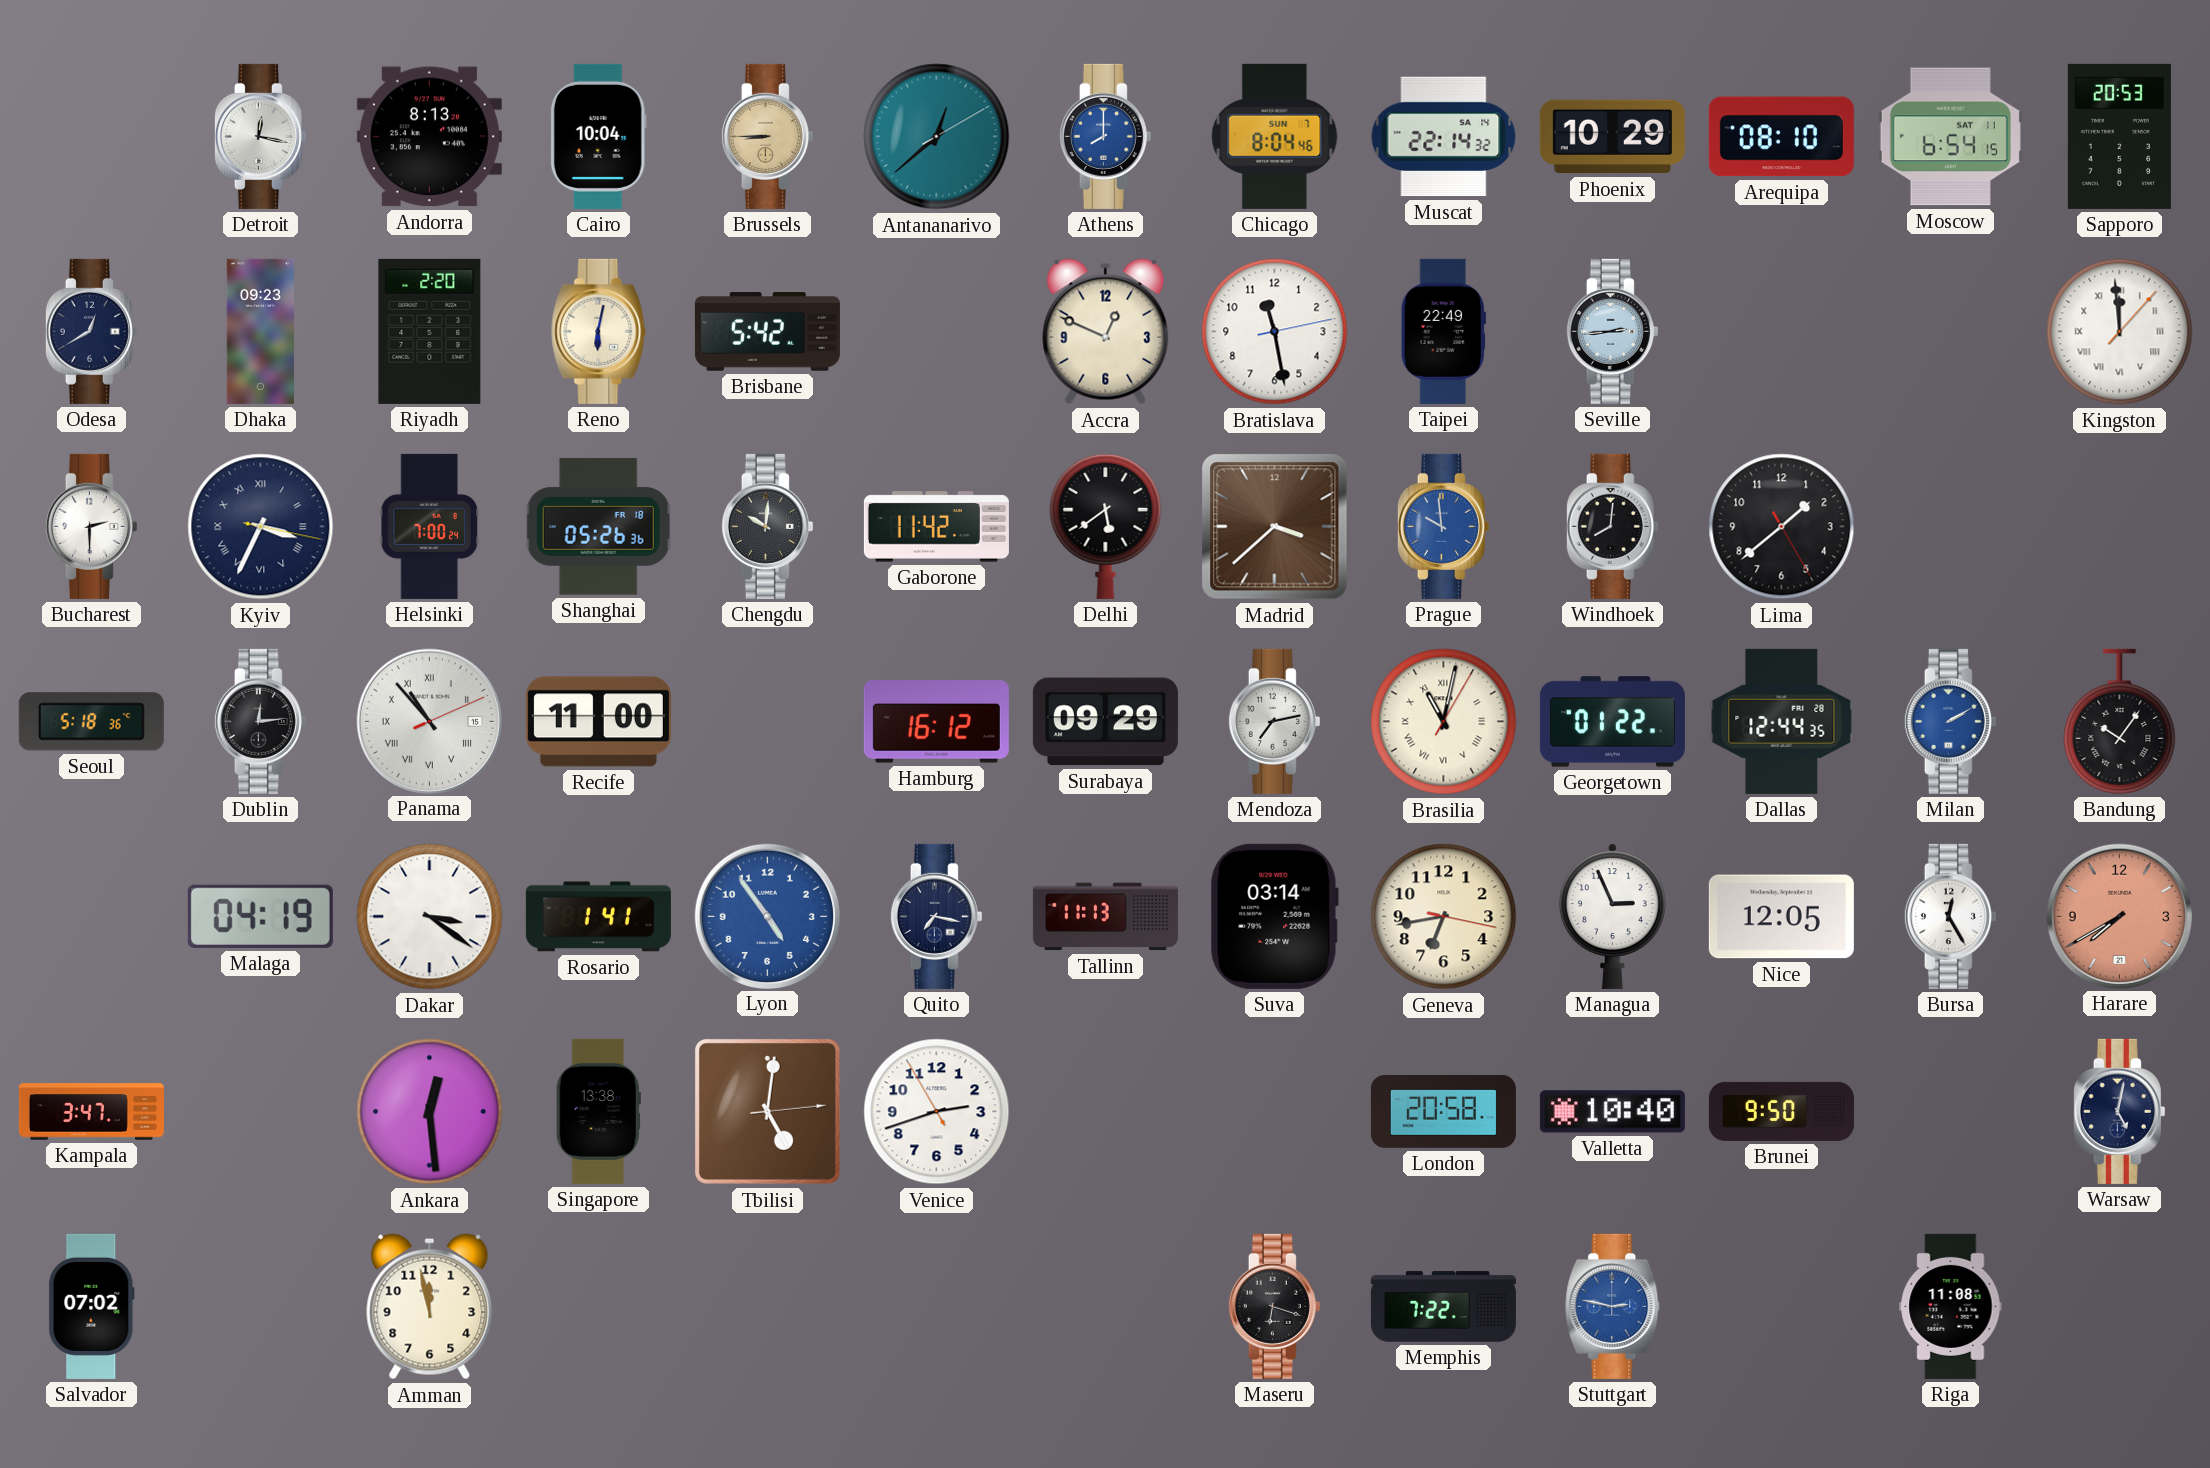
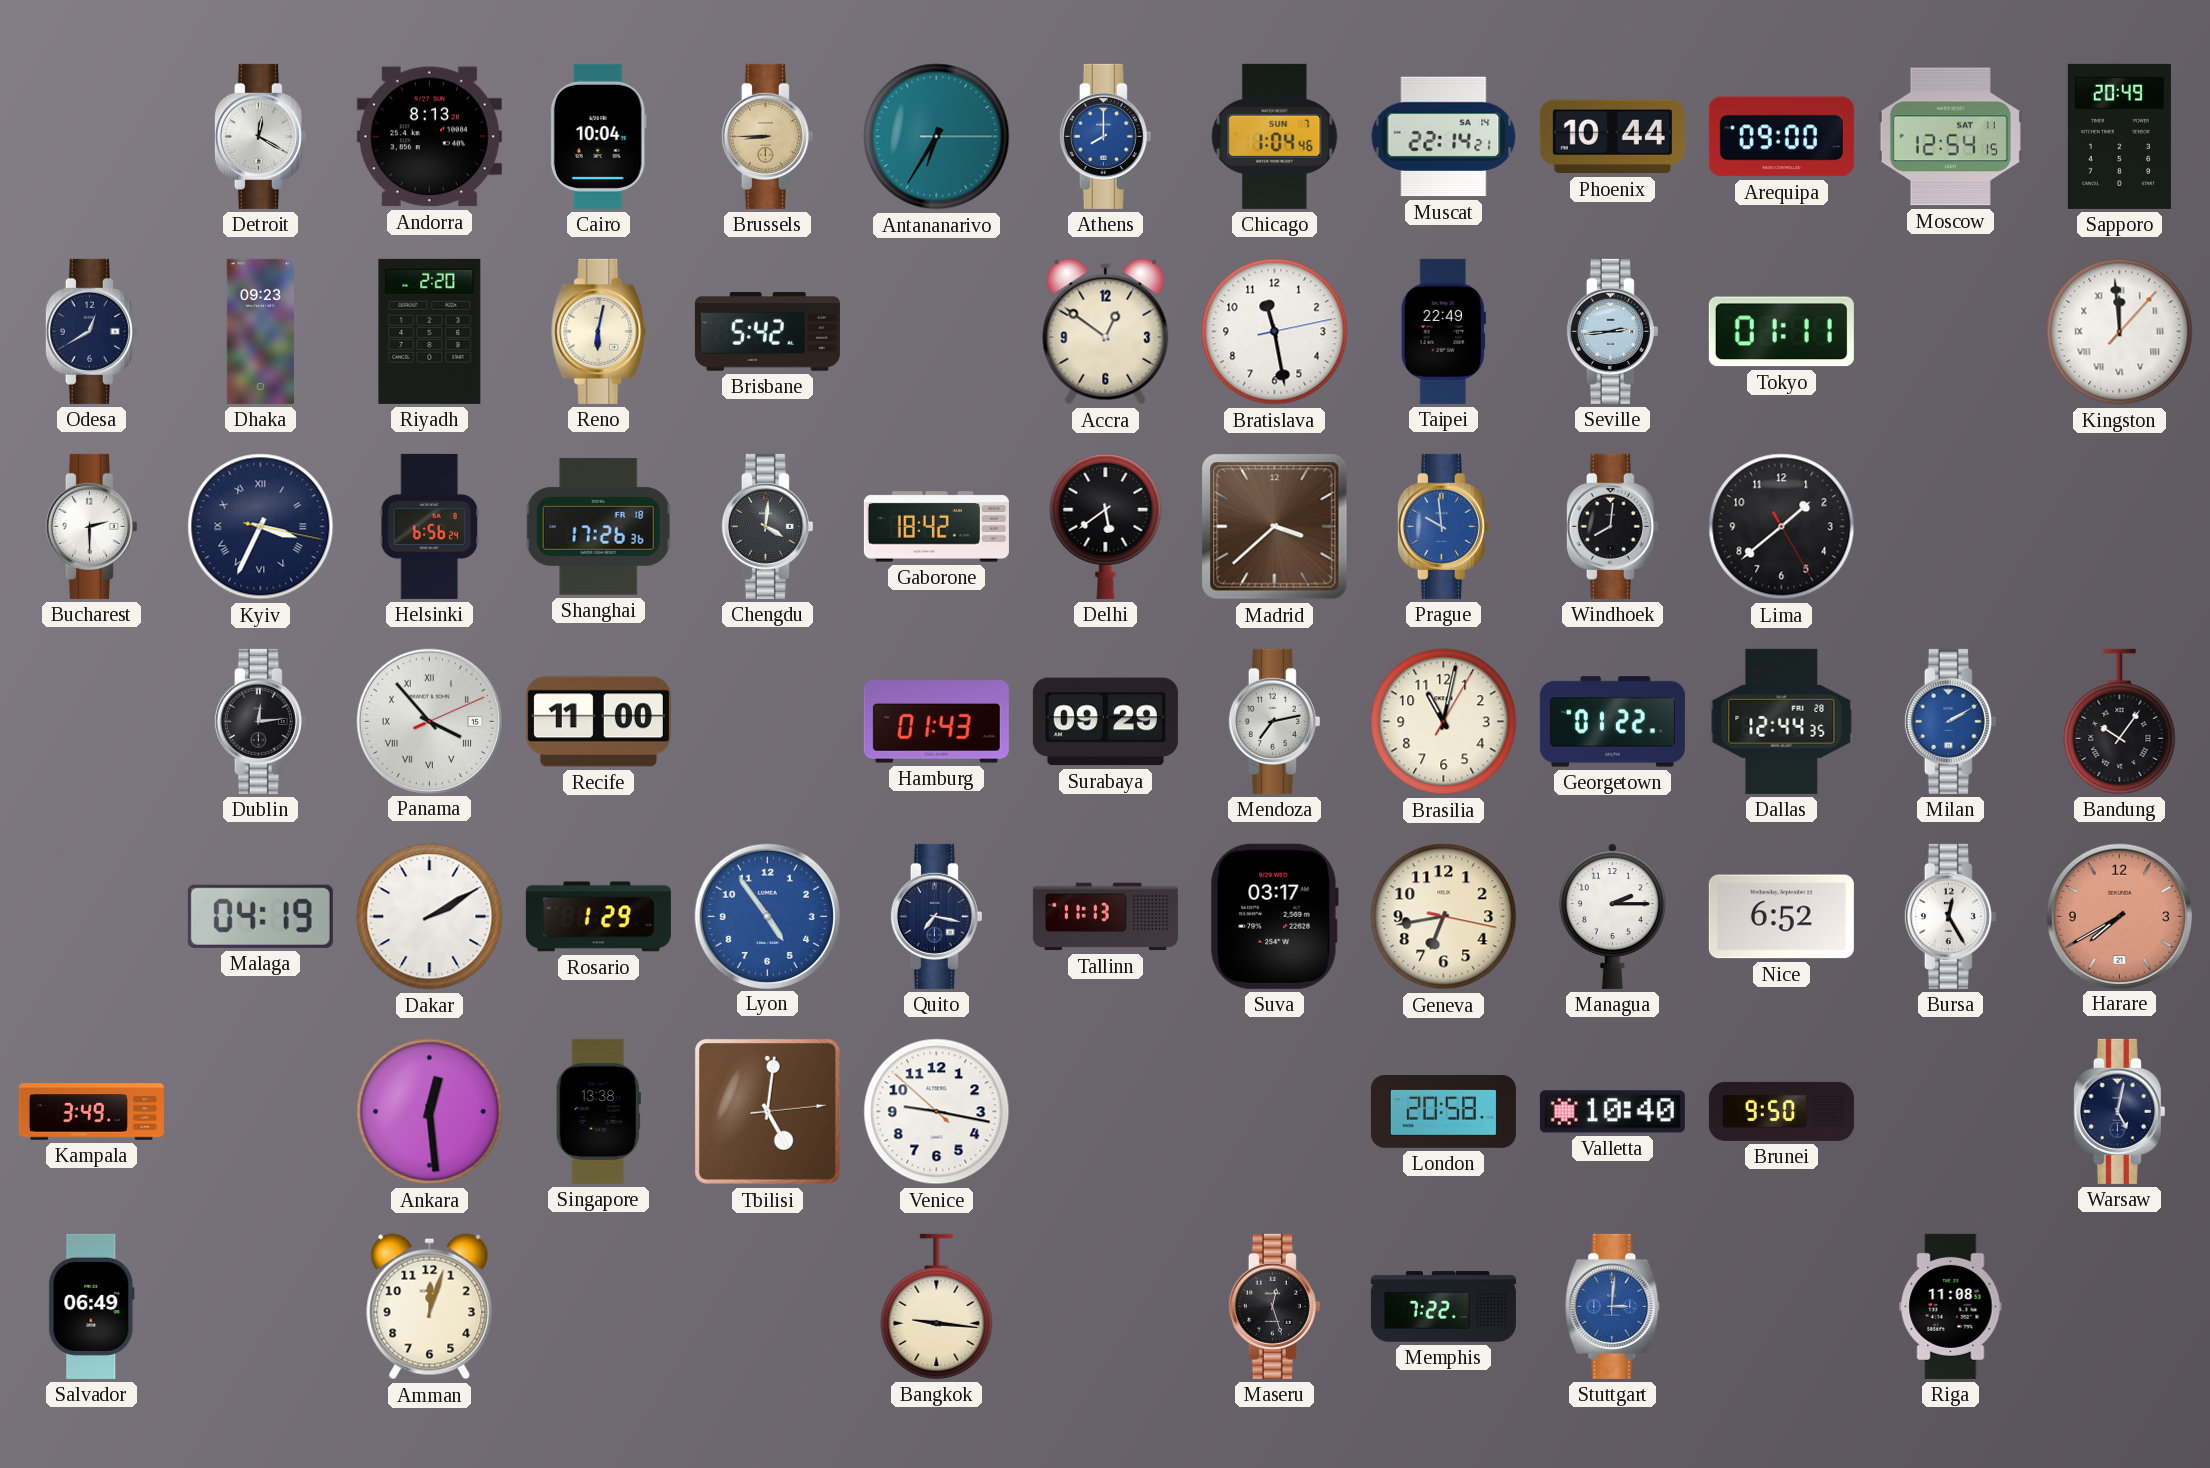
Detroit: 12:17 -> 12:20 (260, 136)
Antananarivo: 12:38 -> 6:35 (937, 137)
Chicago: 8:04 -> 1:04 (1275, 136)
Muscat: 22:14:32 -> 22:14:21 (1444, 137)
Phoenix: 10:29 -> 10:44 (1612, 137)
Arequipa: 08:10 -> 09:00 (1781, 137)
Moscow: 6:54 -> 12:54 (1950, 137)
Sapporo: 20:53 -> 20:49 (2119, 136)
Accra: 12:49 -> 12:51 (1106, 332)
Tokyo: none -> 01:11 (1781, 332)
Helsinki: 7:00 -> 6:56 (430, 526)
Shanghai: 05:26 -> 17:26 (599, 527)
Chengdu: 10:01 -> 4:01 (767, 526)
Gaborone: 11:42 -> 18:42 (936, 527)
Seoul: 5:18 -> none (91, 722)
Panama: 10:53 -> 3:53 (429, 721)
Hamburg: 16:12 -> 01:43 (936, 722)
Brasilia numerals: Roman -> Arabic (1444, 722)
Dakar: 3:21 -> 2:10 (430, 917)
Rosario: 1:41 -> 1:29 (598, 917)
Suva: 03:14 -> 03:17 (1274, 916)
Managua: 2:56 -> 2:15 (1612, 916)
Nice: 12:05 -> 6:52 (1781, 917)
Kampala: 3:47 -> 3:49 (91, 1112)
Venice: 2:41 -> 9:16 (937, 1112)
Salvador: 07:02 -> 06:49 (92, 1306)
Amman: 11:58 -> 12:03 (430, 1307)
Bangkok: none -> 9:16 (937, 1306)
Maseru: 6:18 -> 12:27 (1274, 1306)
Stuttgart: 2:47 -> 3:01 (1613, 1306)
